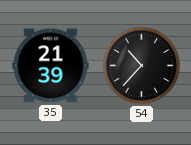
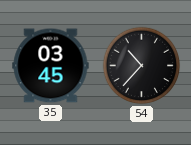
35: 21:39 -> 03:45 (51, 66)
